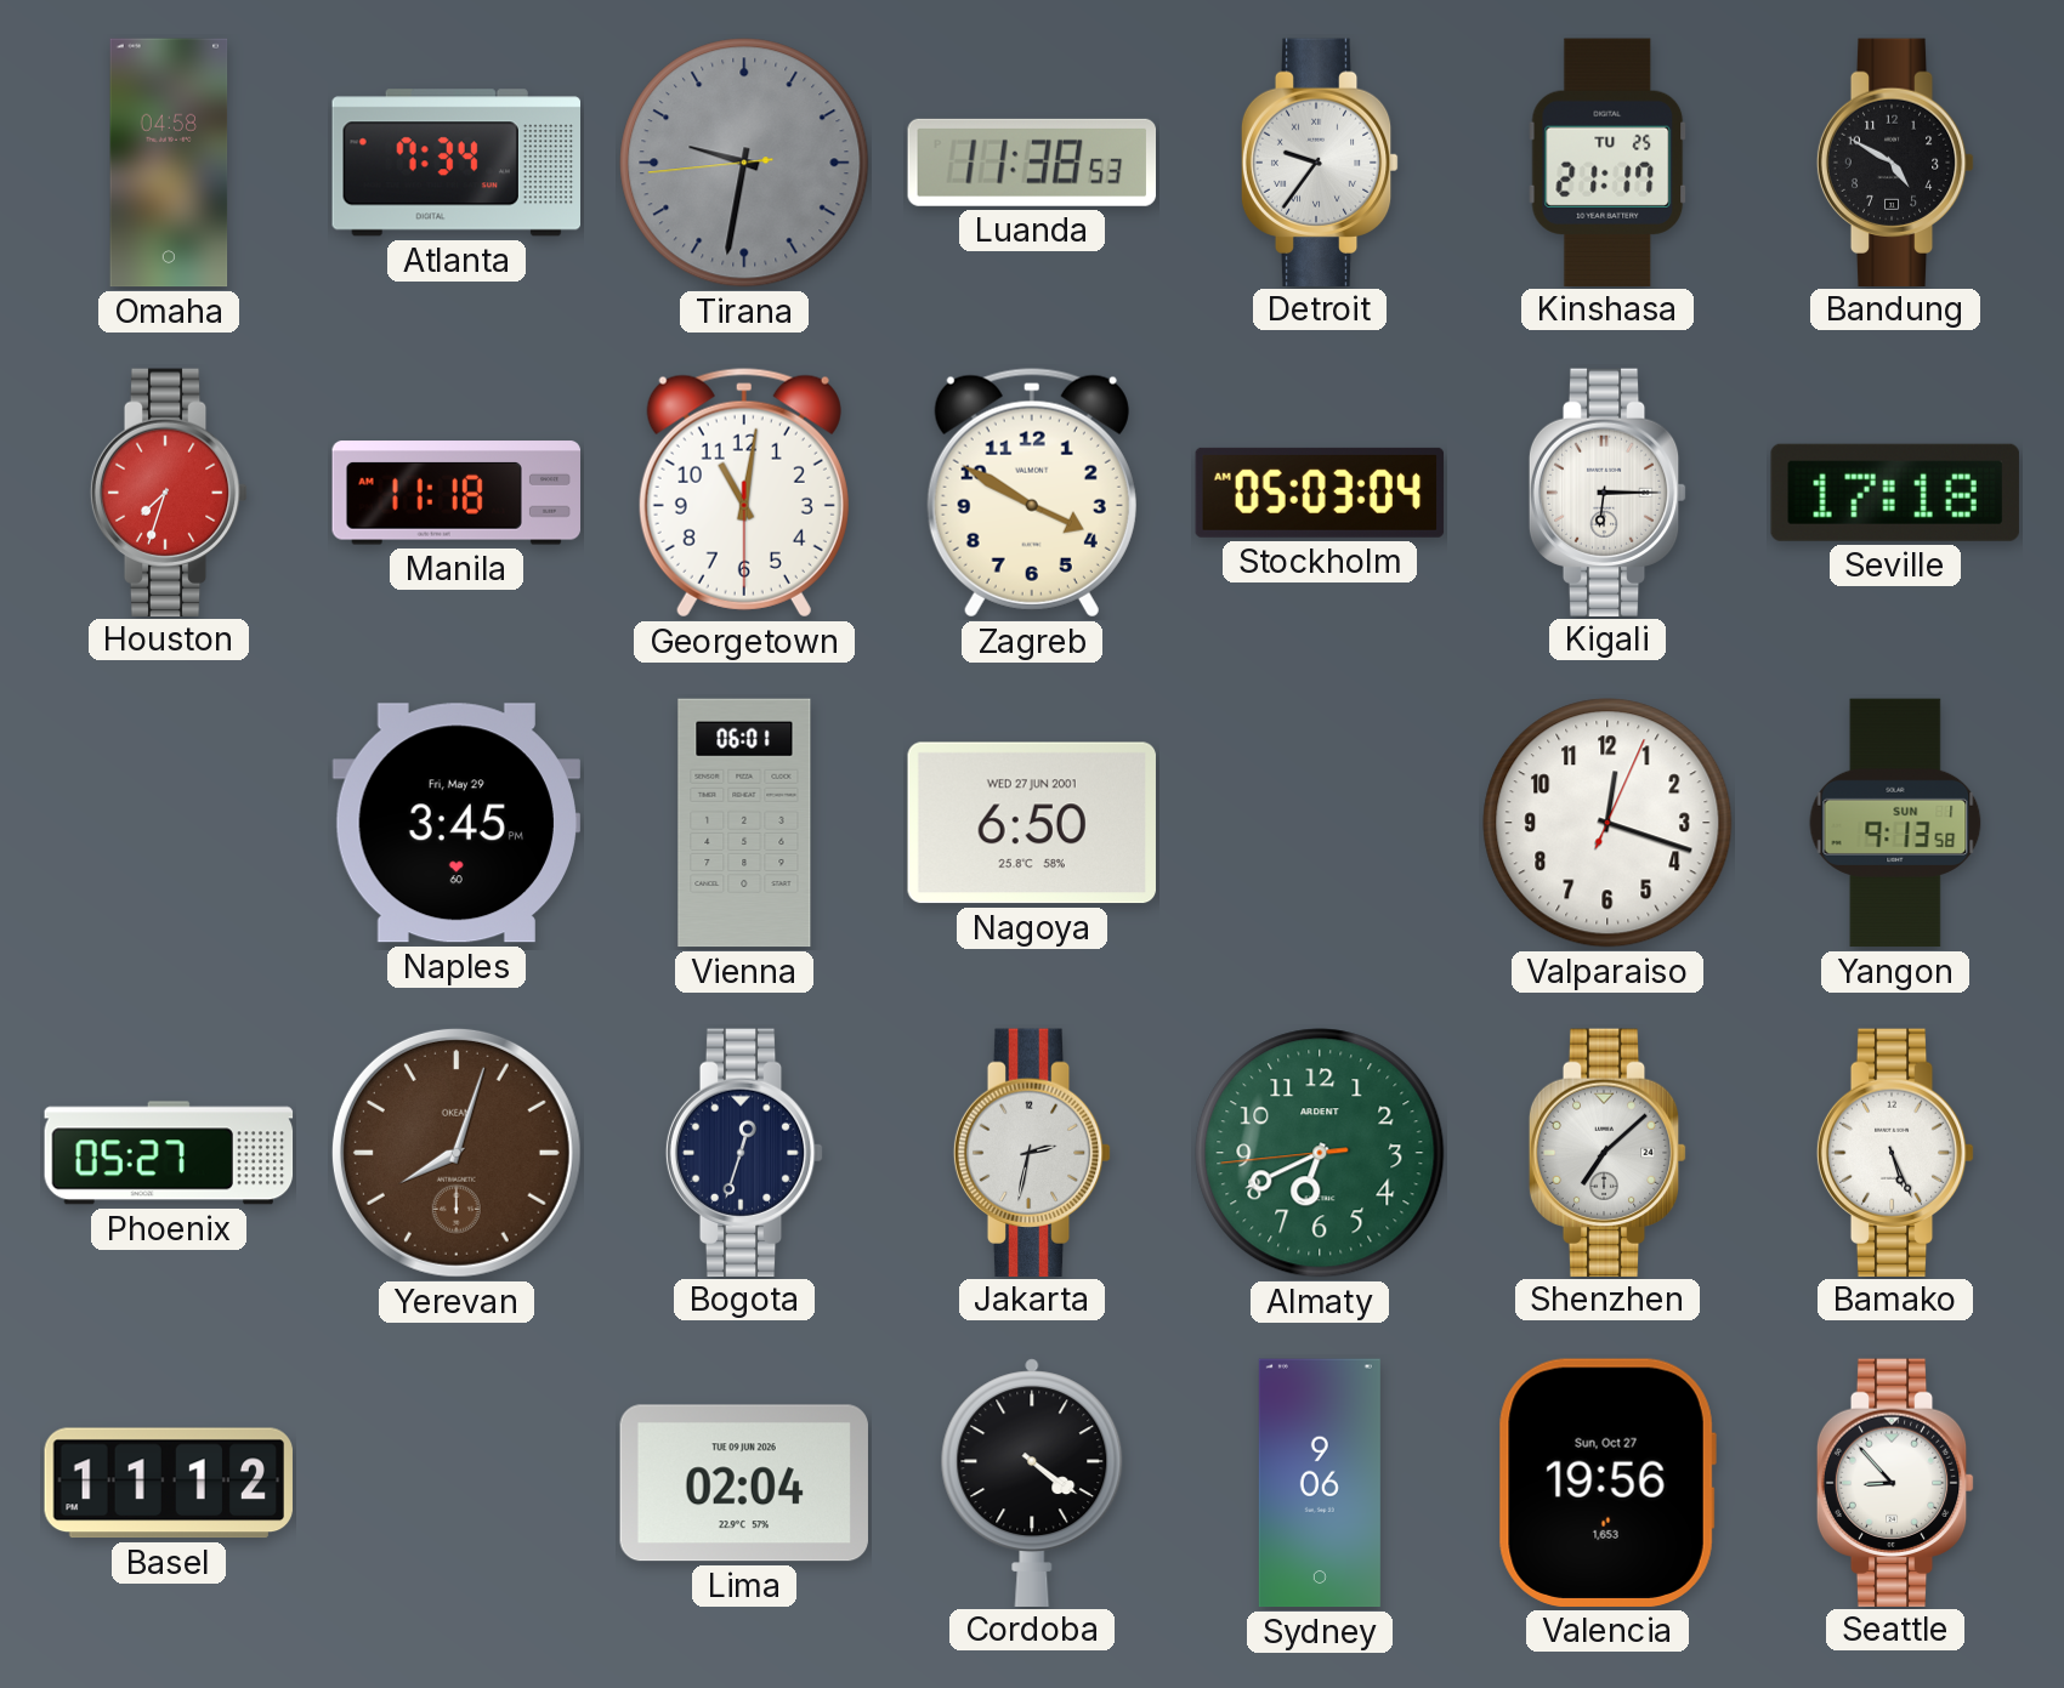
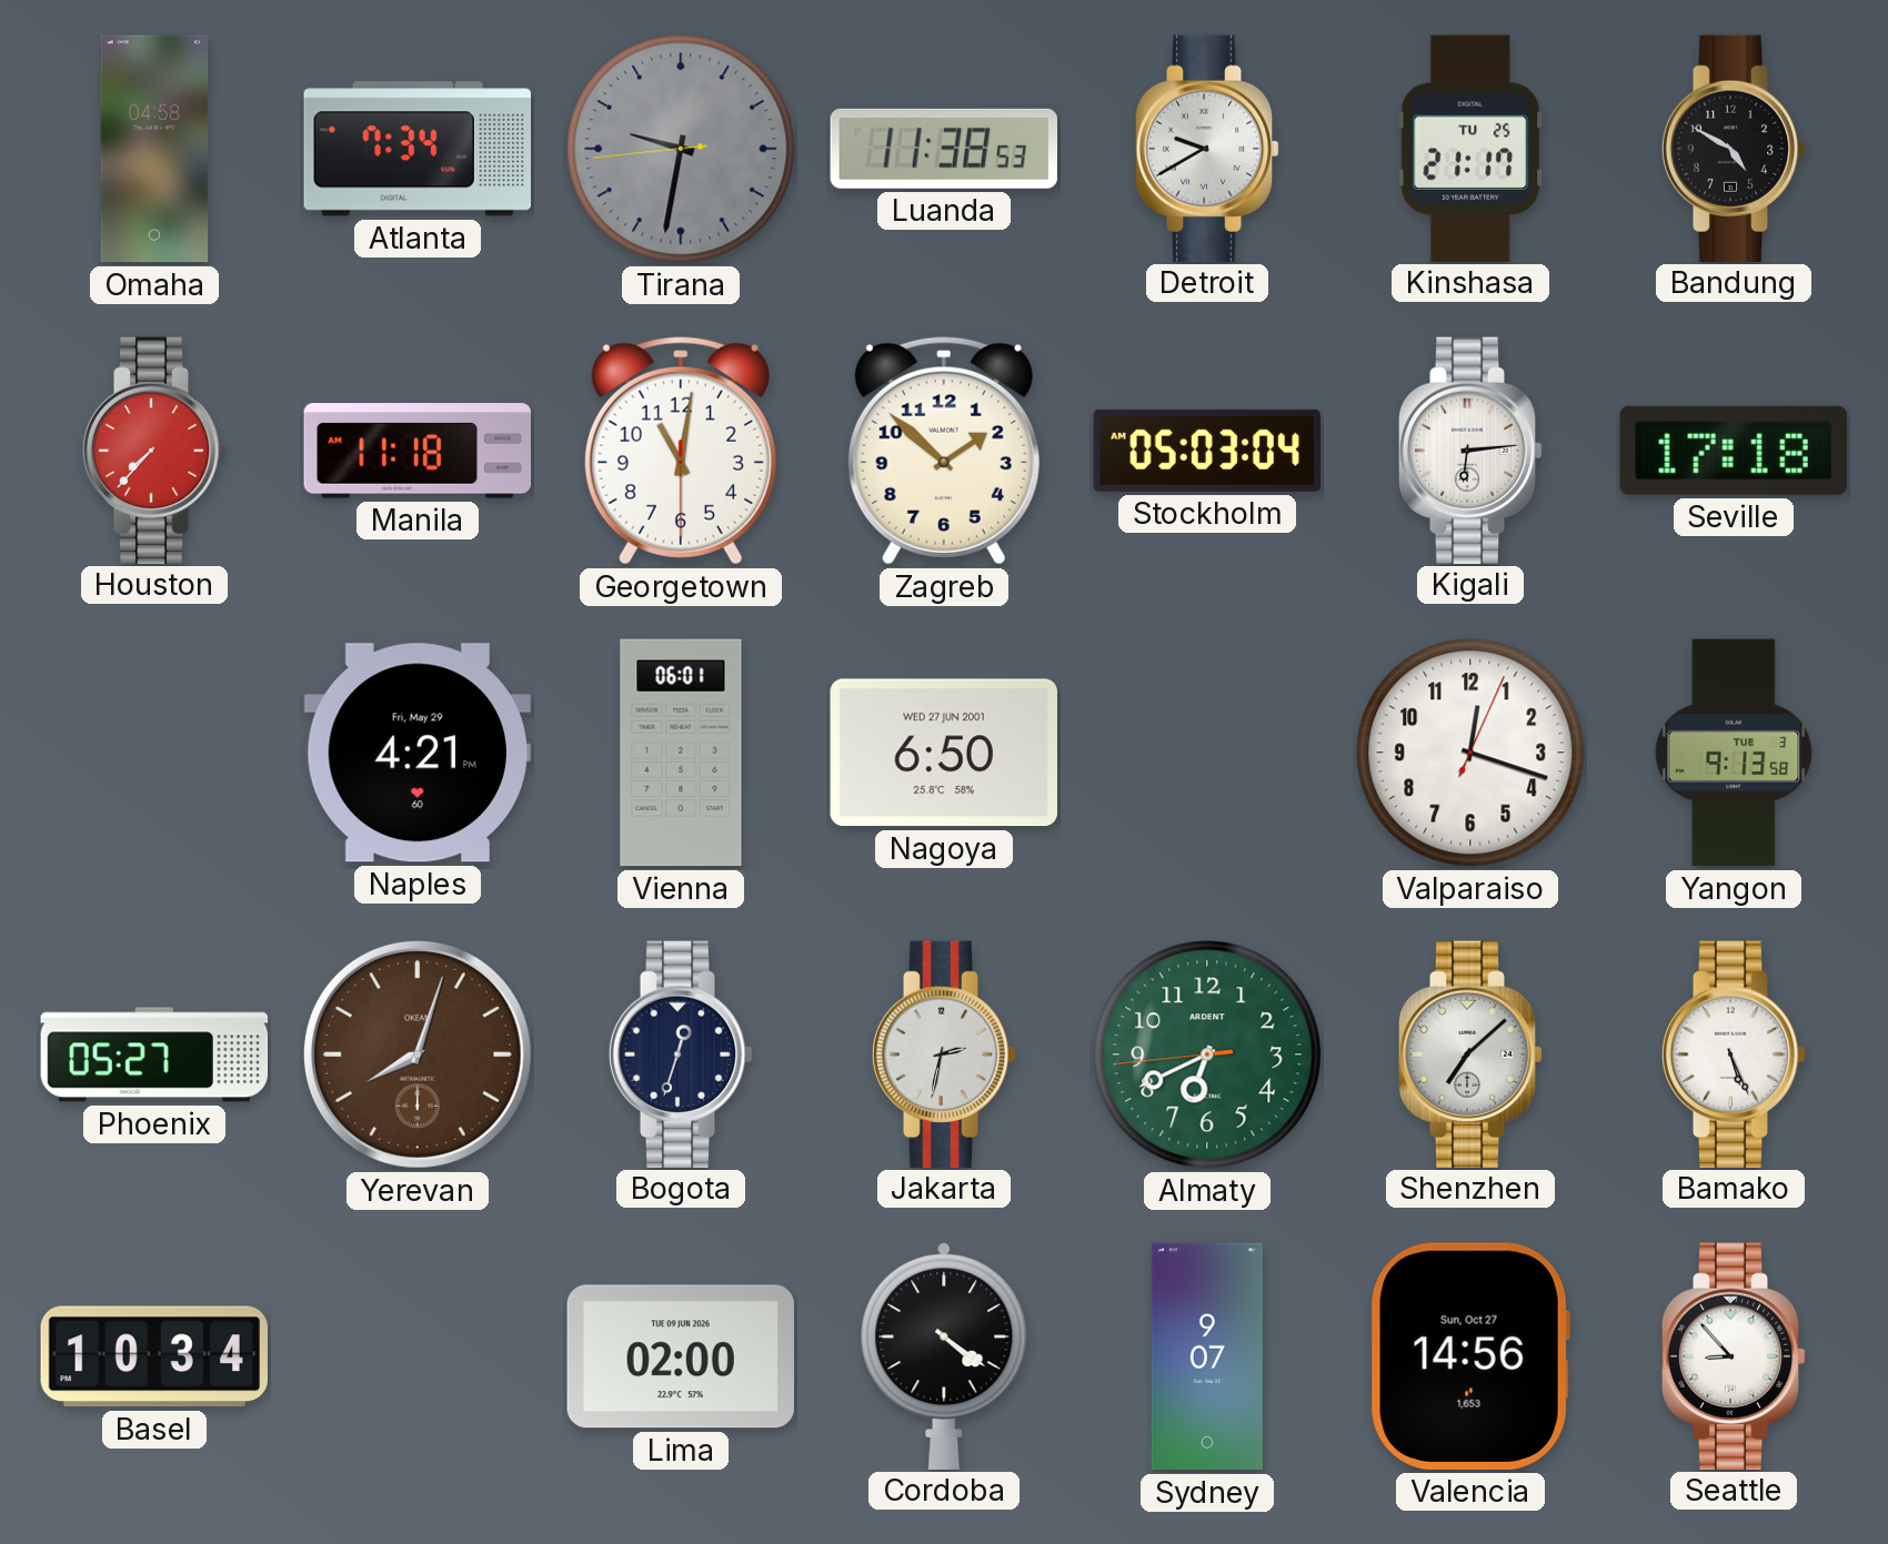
Detroit: 9:36 -> 9:40 (1207, 148)
Houston: 7:33 -> 7:37 (154, 450)
Zagreb: 3:50 -> 1:52 (944, 451)
Kigali: 6:15 -> 6:14 (1470, 450)
Naples: 3:45 -> 4:21 (418, 753)
Yangon date: SUN 1 -> TUE 3 (1734, 753)
Basel: 11:12 -> 10:34 (153, 1356)
Lima: 02:04 -> 02:00 (681, 1356)
Sydney: 9:06 -> 9:07 (1207, 1356)
Valencia: 19:56 -> 14:56 (1470, 1356)
